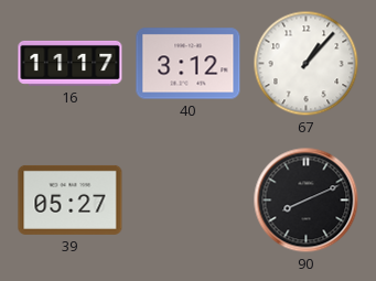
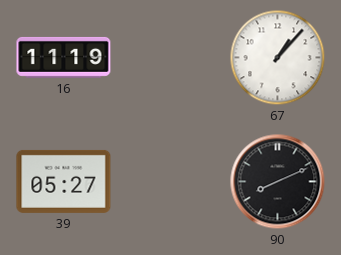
16: 11:17 -> 11:19 (64, 57)
40: 3:12 -> none (189, 64)
